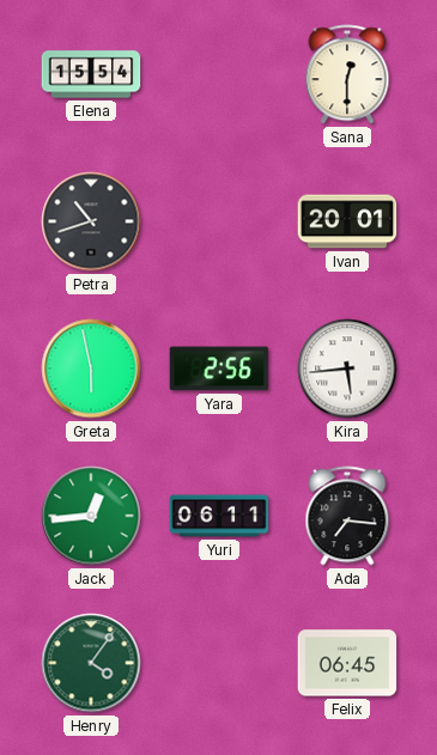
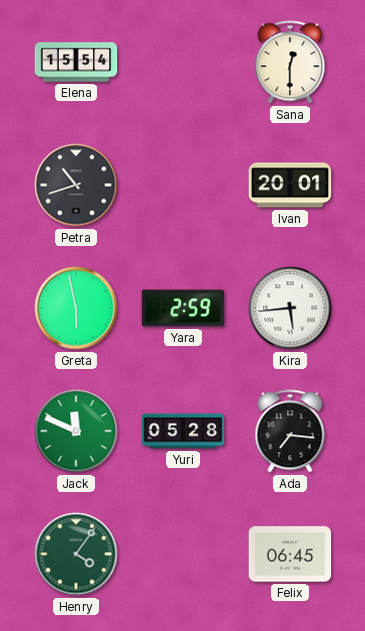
Yara: 2:56 -> 2:59 (183, 308)
Jack: 12:44 -> 11:49 (76, 431)
Yuri: 06:11 -> 05:28 (183, 431)
